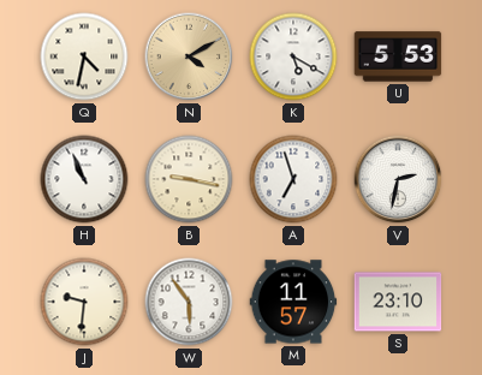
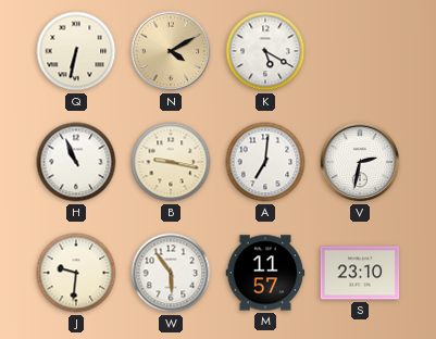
Q: 4:32 -> 6:32 (76, 51)
U: 5:53 -> none (398, 56)
A: 6:57 -> 7:01 (265, 162)
